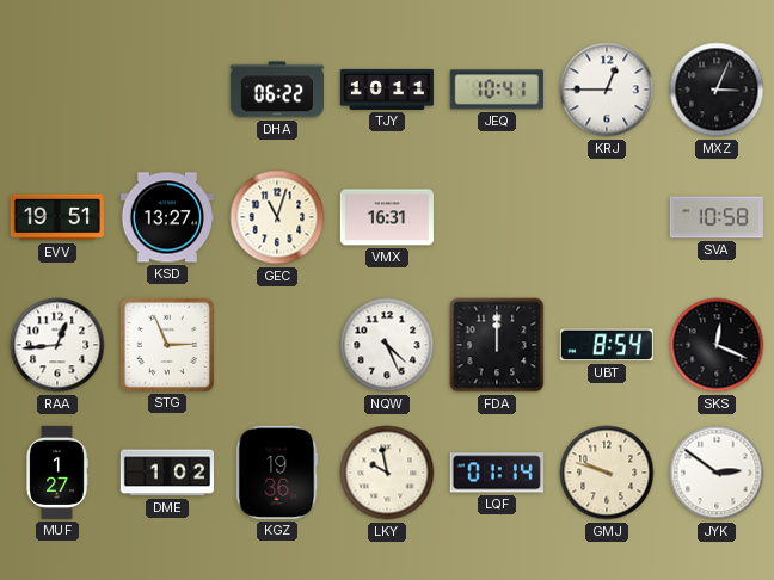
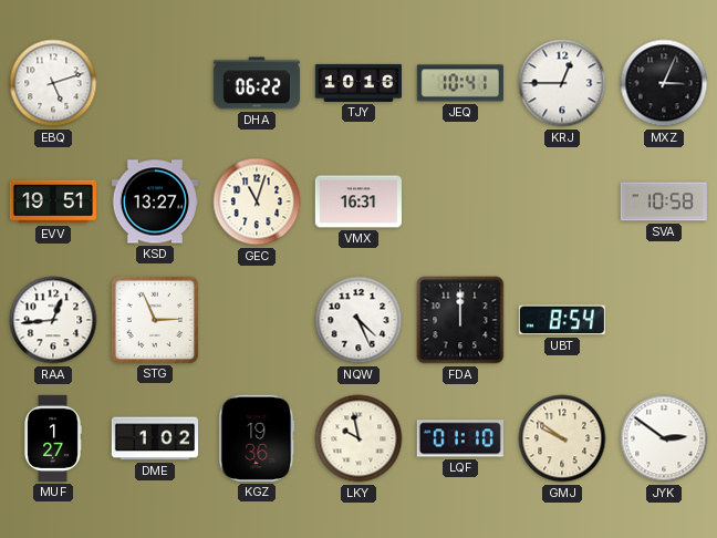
EBQ: none -> 5:12 (53, 83)
TJY: 10:11 -> 10:16 (357, 83)
SKS: 12:19 -> none (717, 345)
LQF: 01:14 -> 01:10 (460, 438)
GMJ: 9:48 -> 9:51 (562, 438)
